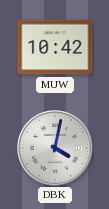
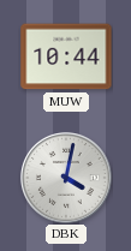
MUW: 10:42 -> 10:44 (66, 56)
